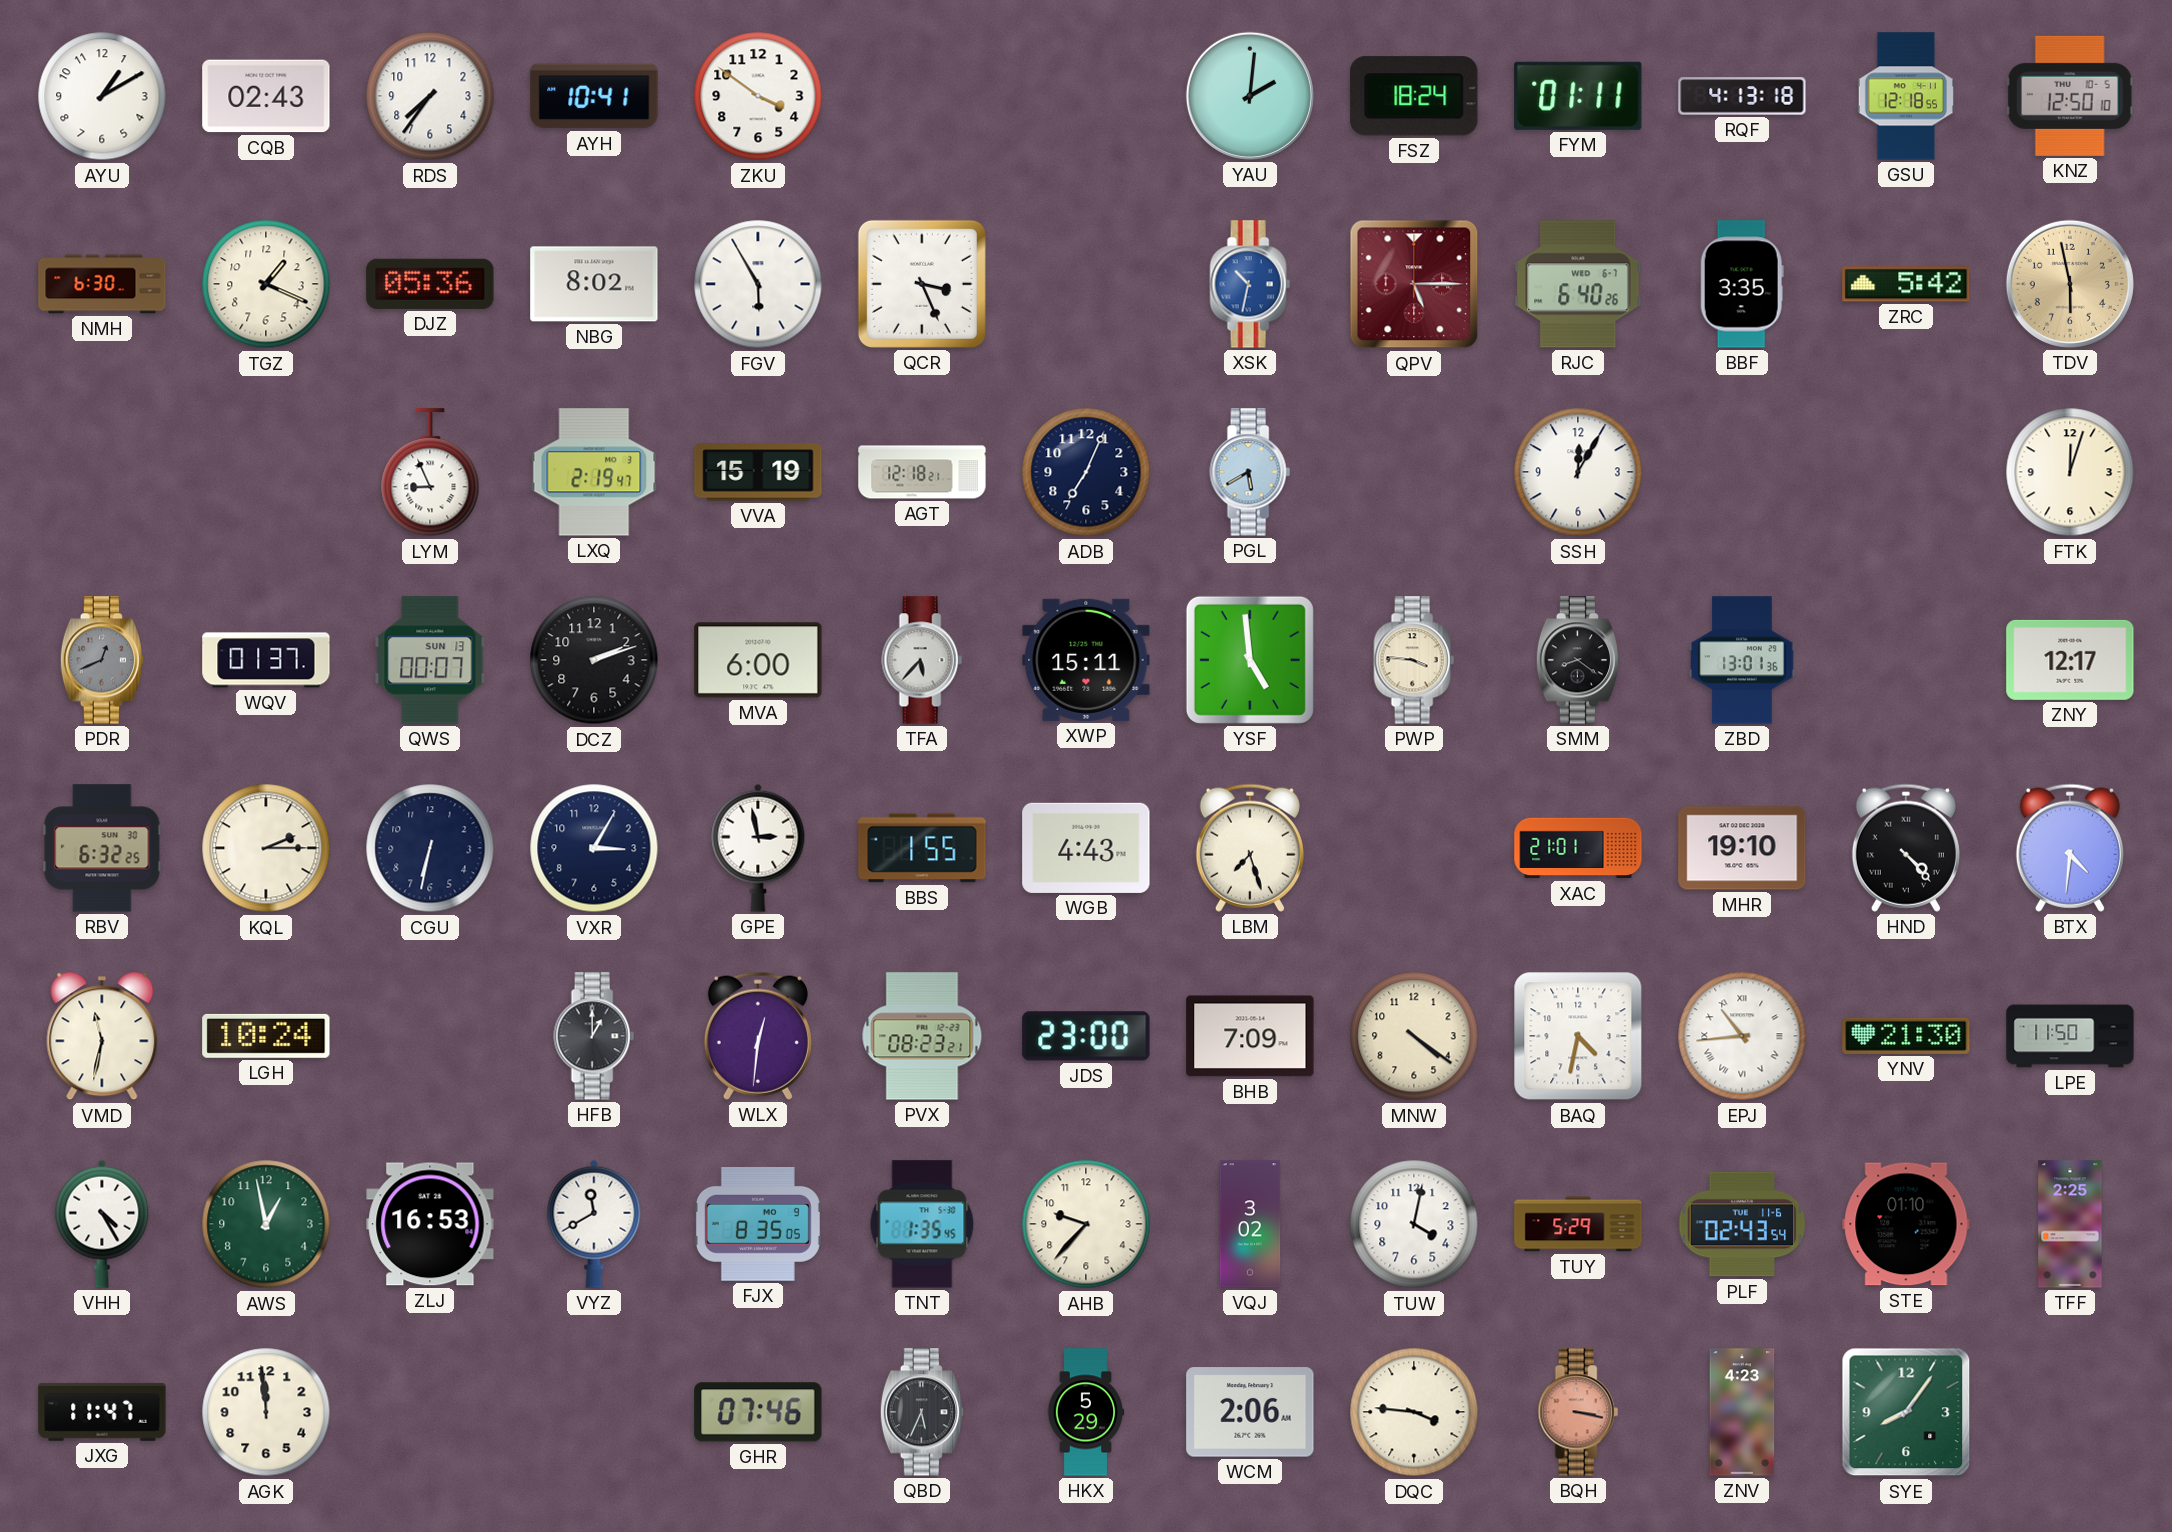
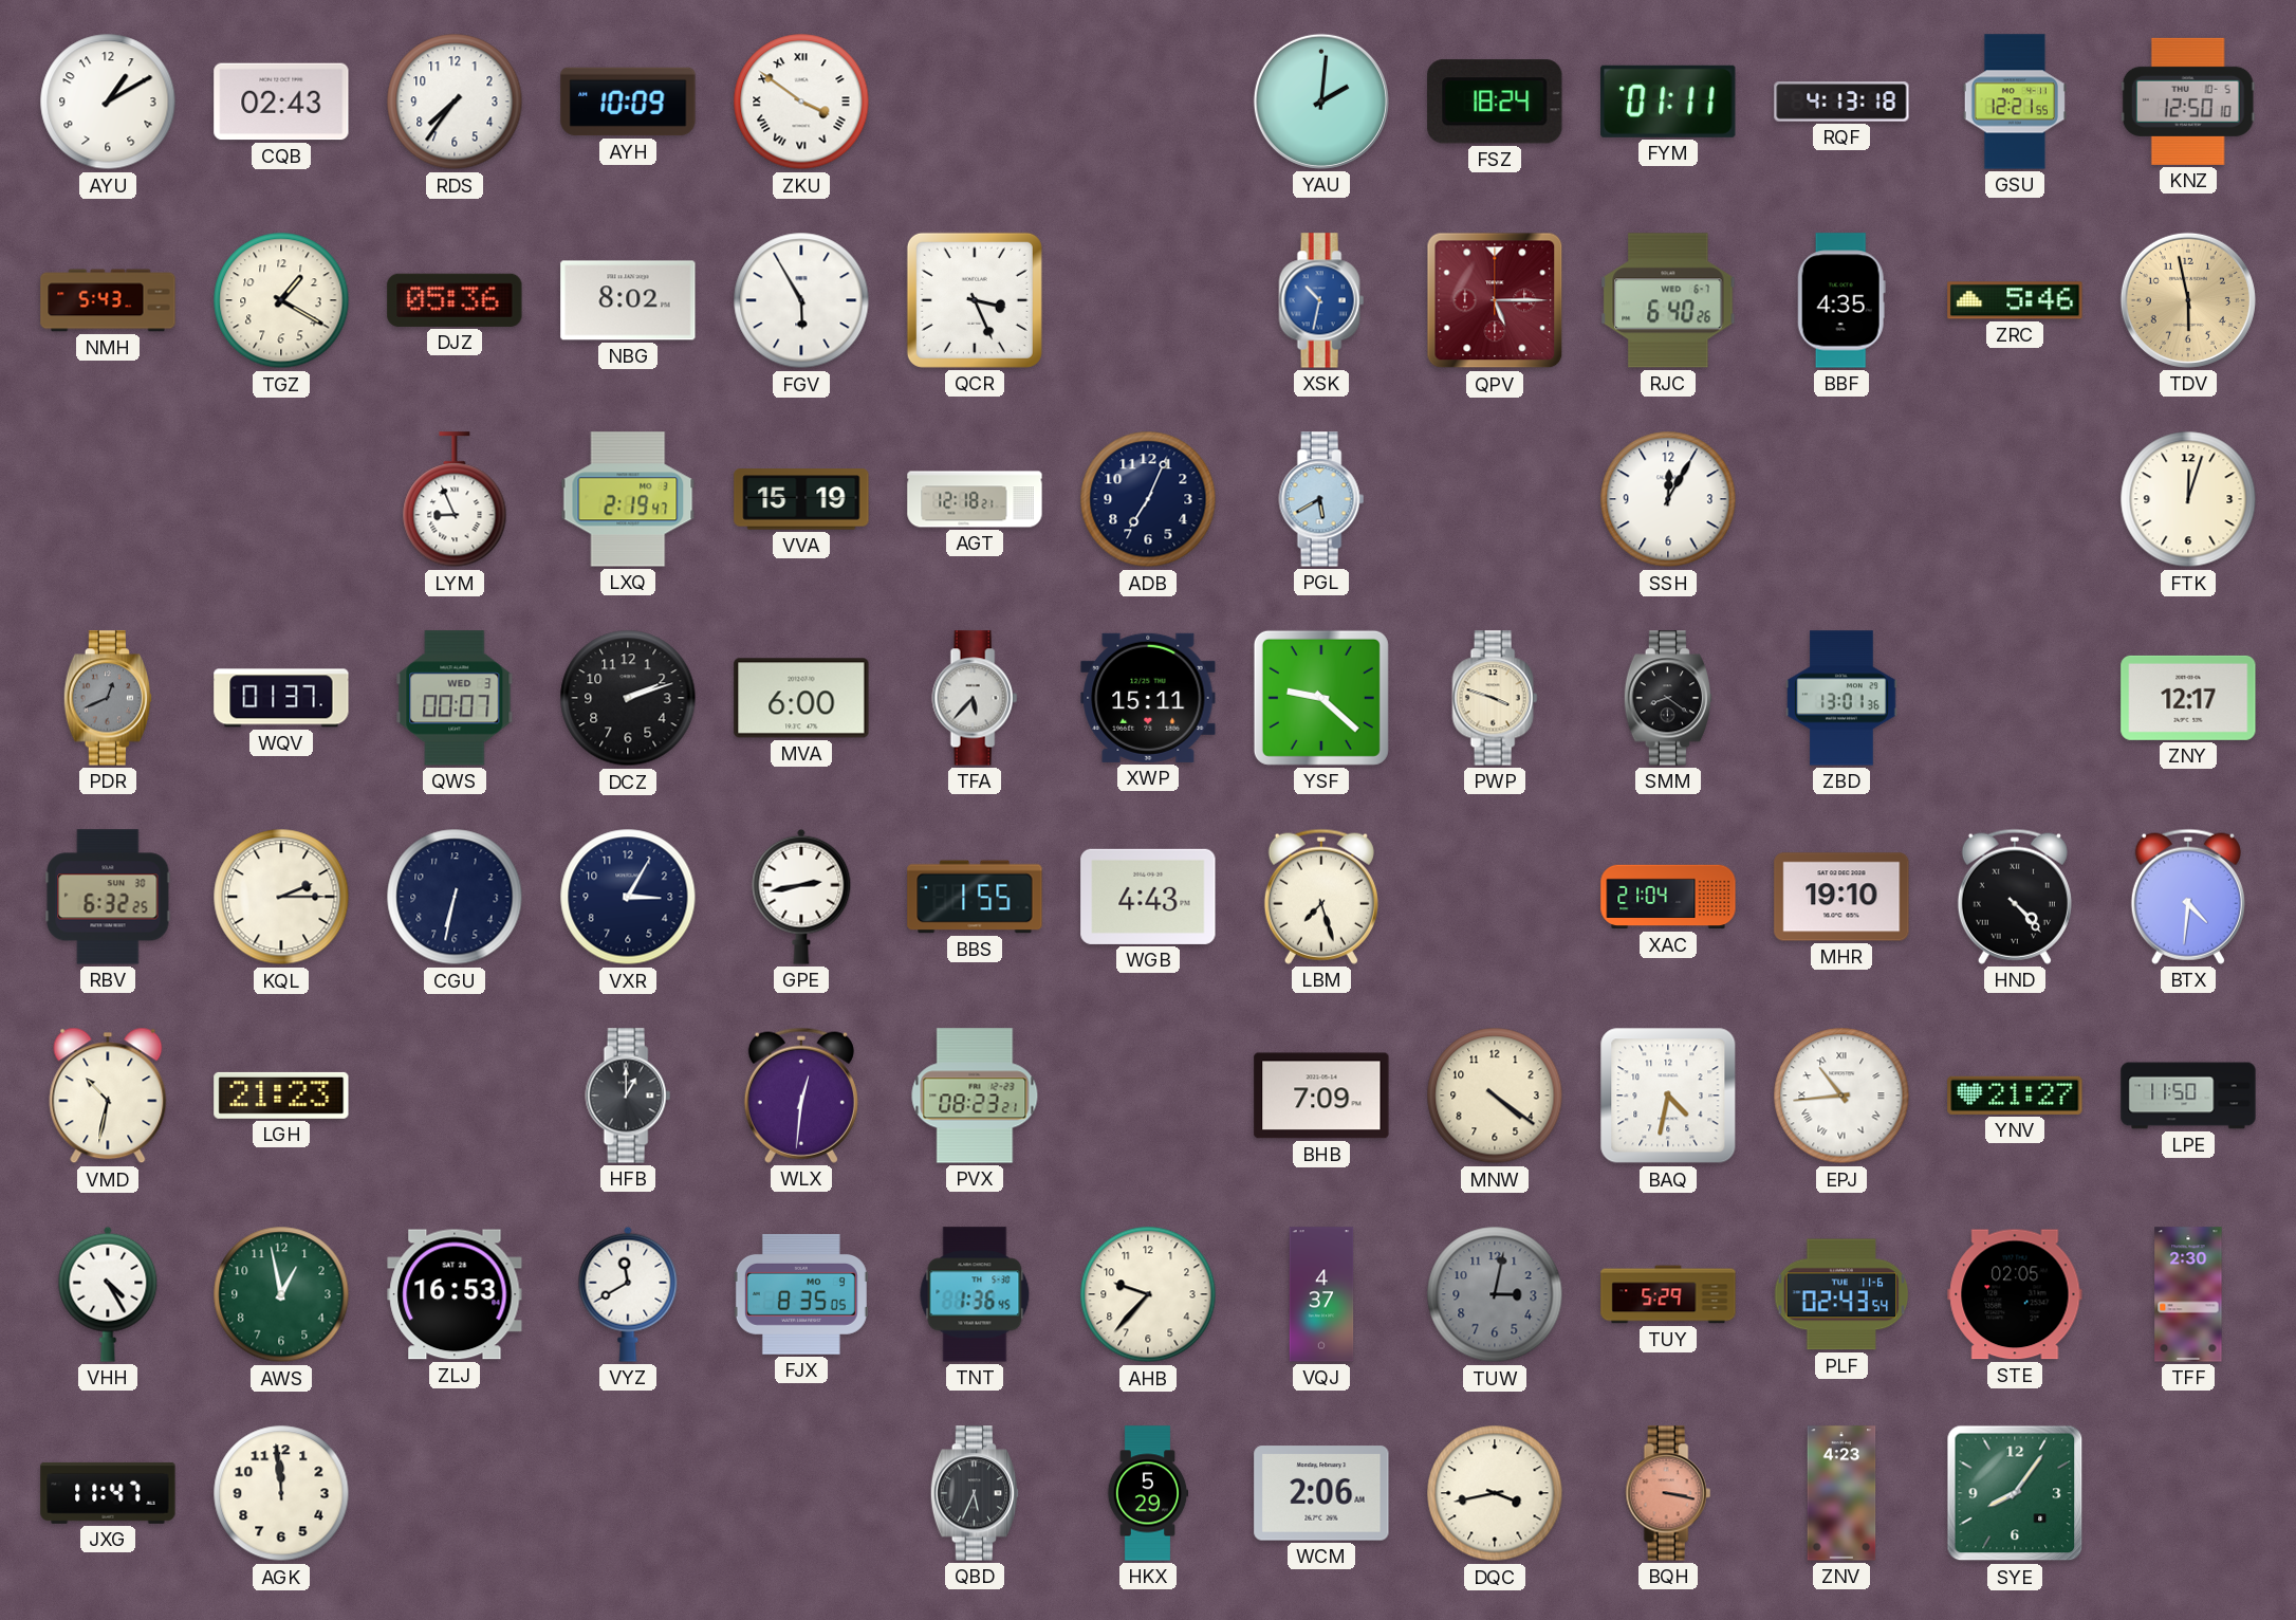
AYH: 10:41 -> 10:09 (628, 102)
ZKU numerals: Arabic -> Roman (801, 102)
GSU: 12:18 -> 12:21 (2015, 102)
NMH: 6:30 -> 5:43 (108, 300)
TGZ: 1:19 -> 1:20 (281, 300)
BBF: 3:35 -> 4:35 (1841, 300)
ZRC: 5:42 -> 5:46 (2015, 300)
QWS date: SUN 13 -> WED 3 (455, 698)
YSF: 4:59 -> 9:22 (1321, 698)
PWP: 3:46 -> 3:48 (1495, 698)
GPE: 2:58 -> 2:43 (801, 897)
XAC: 21:01 -> 21:04 (1668, 897)
VMD: 11:32 -> 10:32 (108, 1096)
LGH: 10:24 -> 21:23 (281, 1096)
JDS: 23:00 -> none (1086, 1036)
YNV: 21:30 -> 21:27 (2015, 1096)
TNT: 1:35 -> 1:36 (975, 1294)
VQJ: 3:02 -> 4:37 (1321, 1294)
TUW: 4:02 -> 3:02 (1495, 1294)
TUW dial: white -> grey (1495, 1294)
STE: 01:10 -> 02:05 (2015, 1294)
TFF: 2:25 -> 2:30 (2188, 1294)
GHR: 07:46 -> none (758, 1412)
DQC: 3:46 -> 3:43 (1495, 1493)
